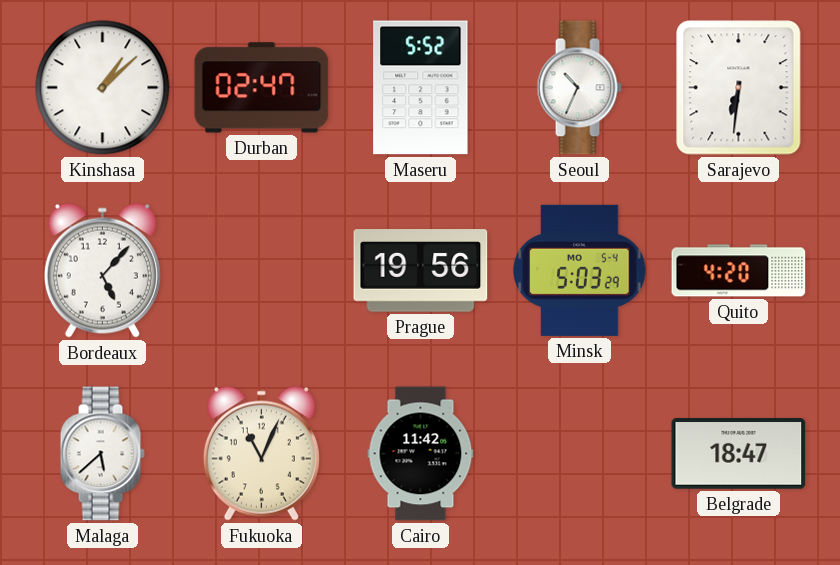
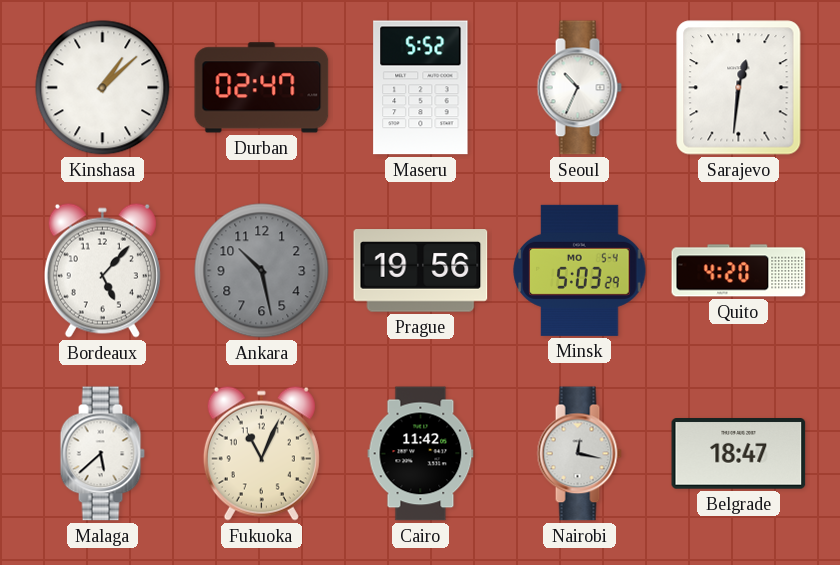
Sarajevo: 6:31 -> 12:31 (739, 88)
Ankara: none -> 10:28 (262, 271)
Nairobi: none -> 12:17 (579, 454)
